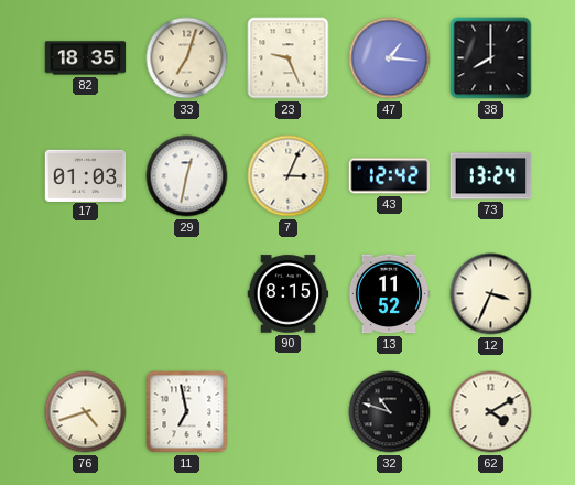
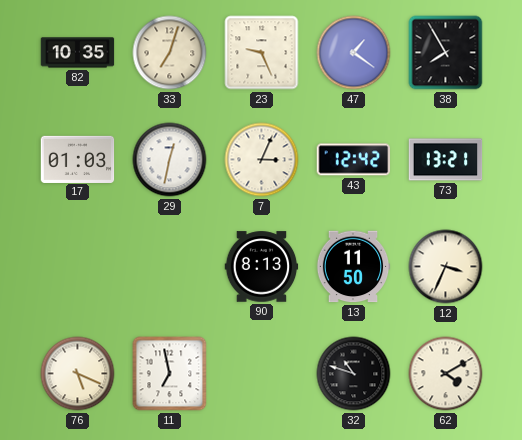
82: 18:35 -> 10:35 (78, 53)
47: 1:16 -> 1:21 (354, 53)
38: 8:00 -> 7:55 (446, 53)
73: 13:24 -> 13:21 (446, 160)
90: 8:15 -> 8:13 (262, 267)
13: 11:52 -> 11:50 (353, 267)
76: 4:42 -> 5:19 (78, 374)
